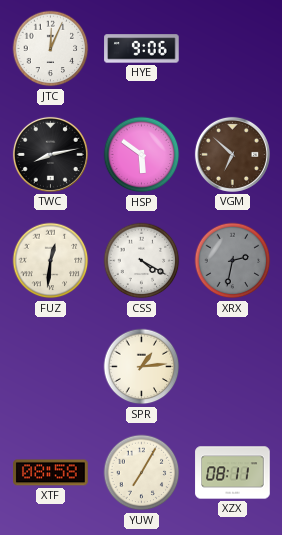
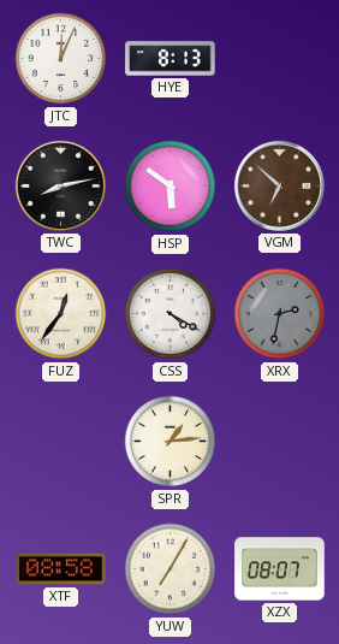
HYE: 9:06 -> 8:13 (171, 59)
FUZ: 12:31 -> 12:36 (61, 314)
XZX: 08:11 -> 08:07 (280, 569)
